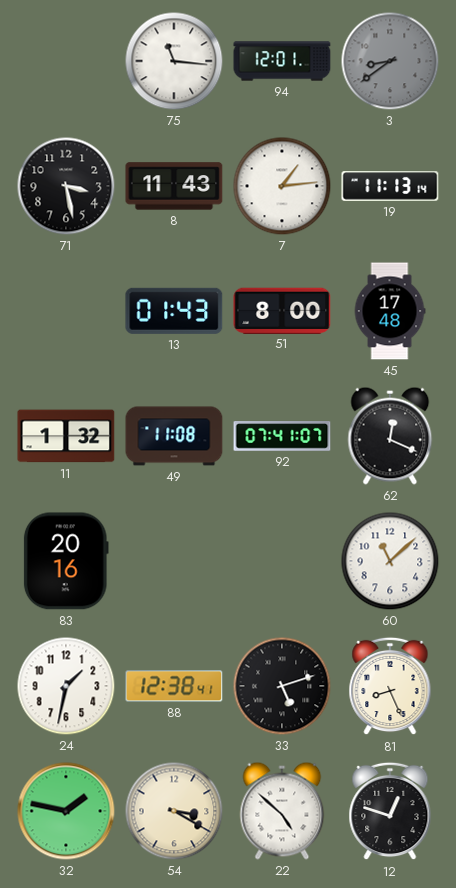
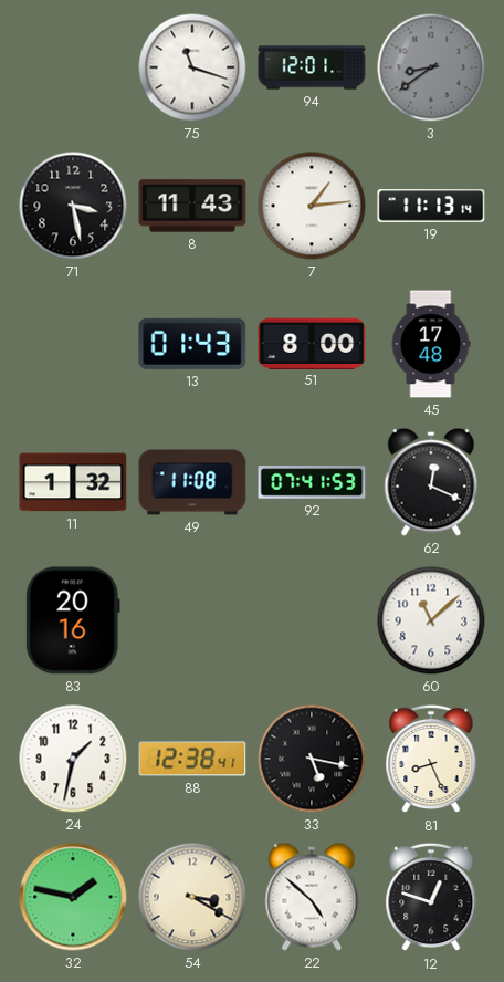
75: 11:16 -> 11:18 (192, 67)
92: 07:41:07 -> 07:41:53 (312, 482)
33: 5:12 -> 5:17 (312, 759)
